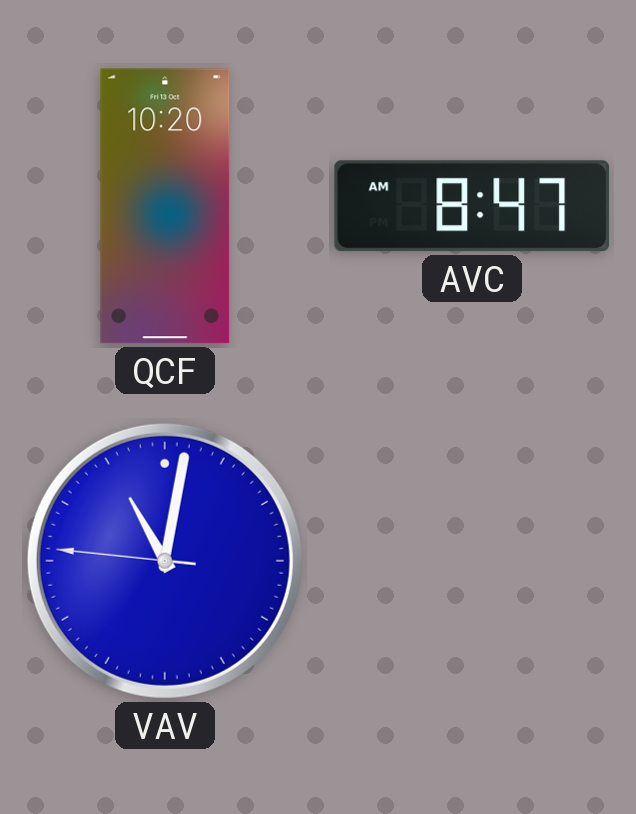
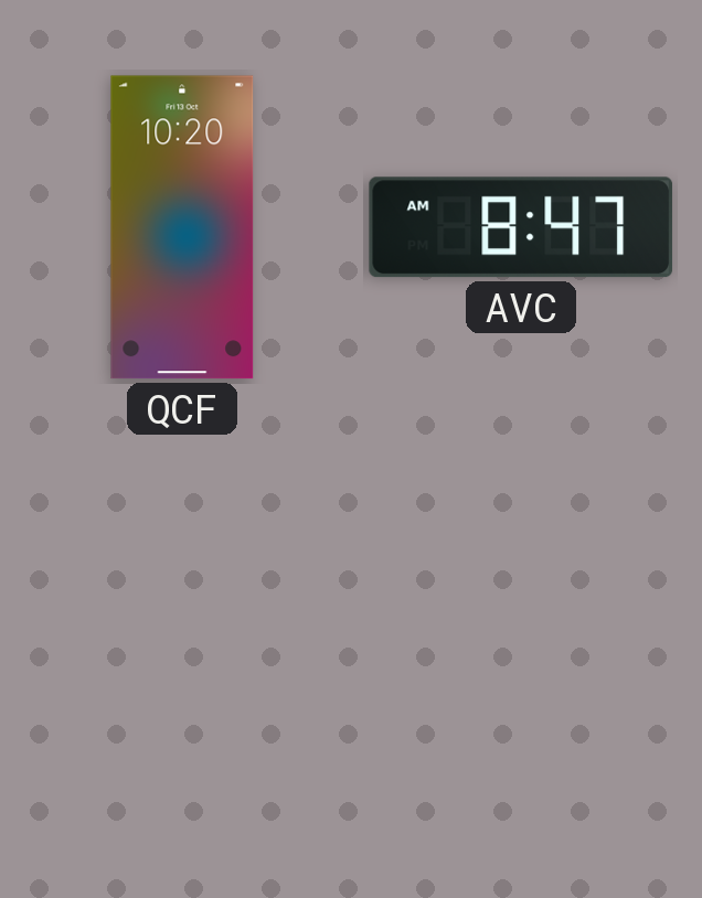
VAV: 11:01 -> none (165, 561)
